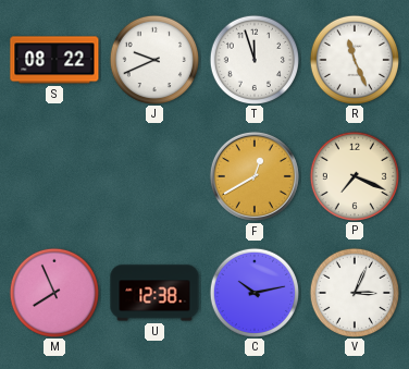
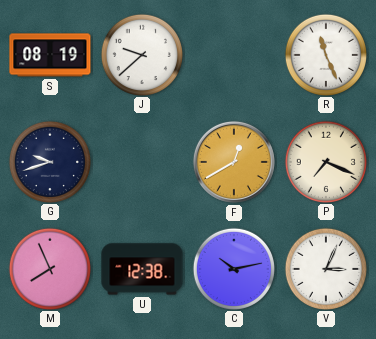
S: 08:22 -> 08:19 (50, 55)
J: 9:41 -> 9:38 (141, 54)
T: 11:57 -> none (253, 59)
G: none -> 9:42 (49, 161)
